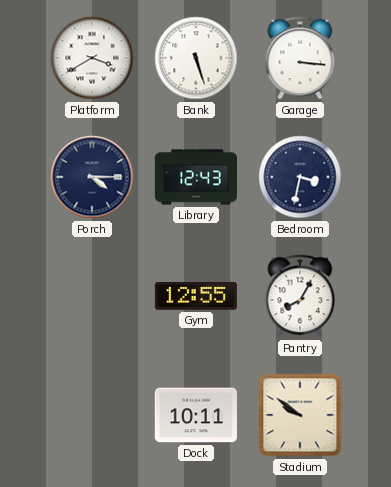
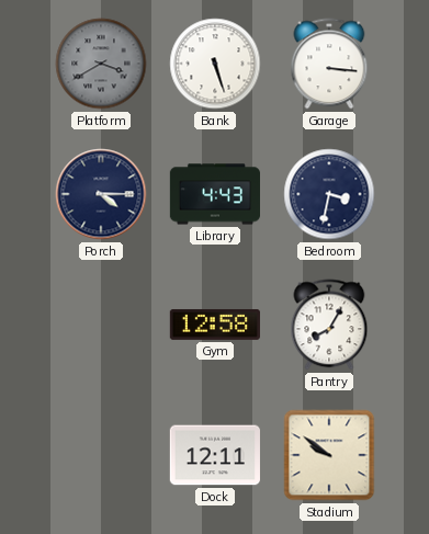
Platform dial: white -> grey (101, 64)
Library: 12:43 -> 4:43 (214, 194)
Gym: 12:55 -> 12:58 (215, 325)
Dock: 10:11 -> 12:11 (214, 455)
